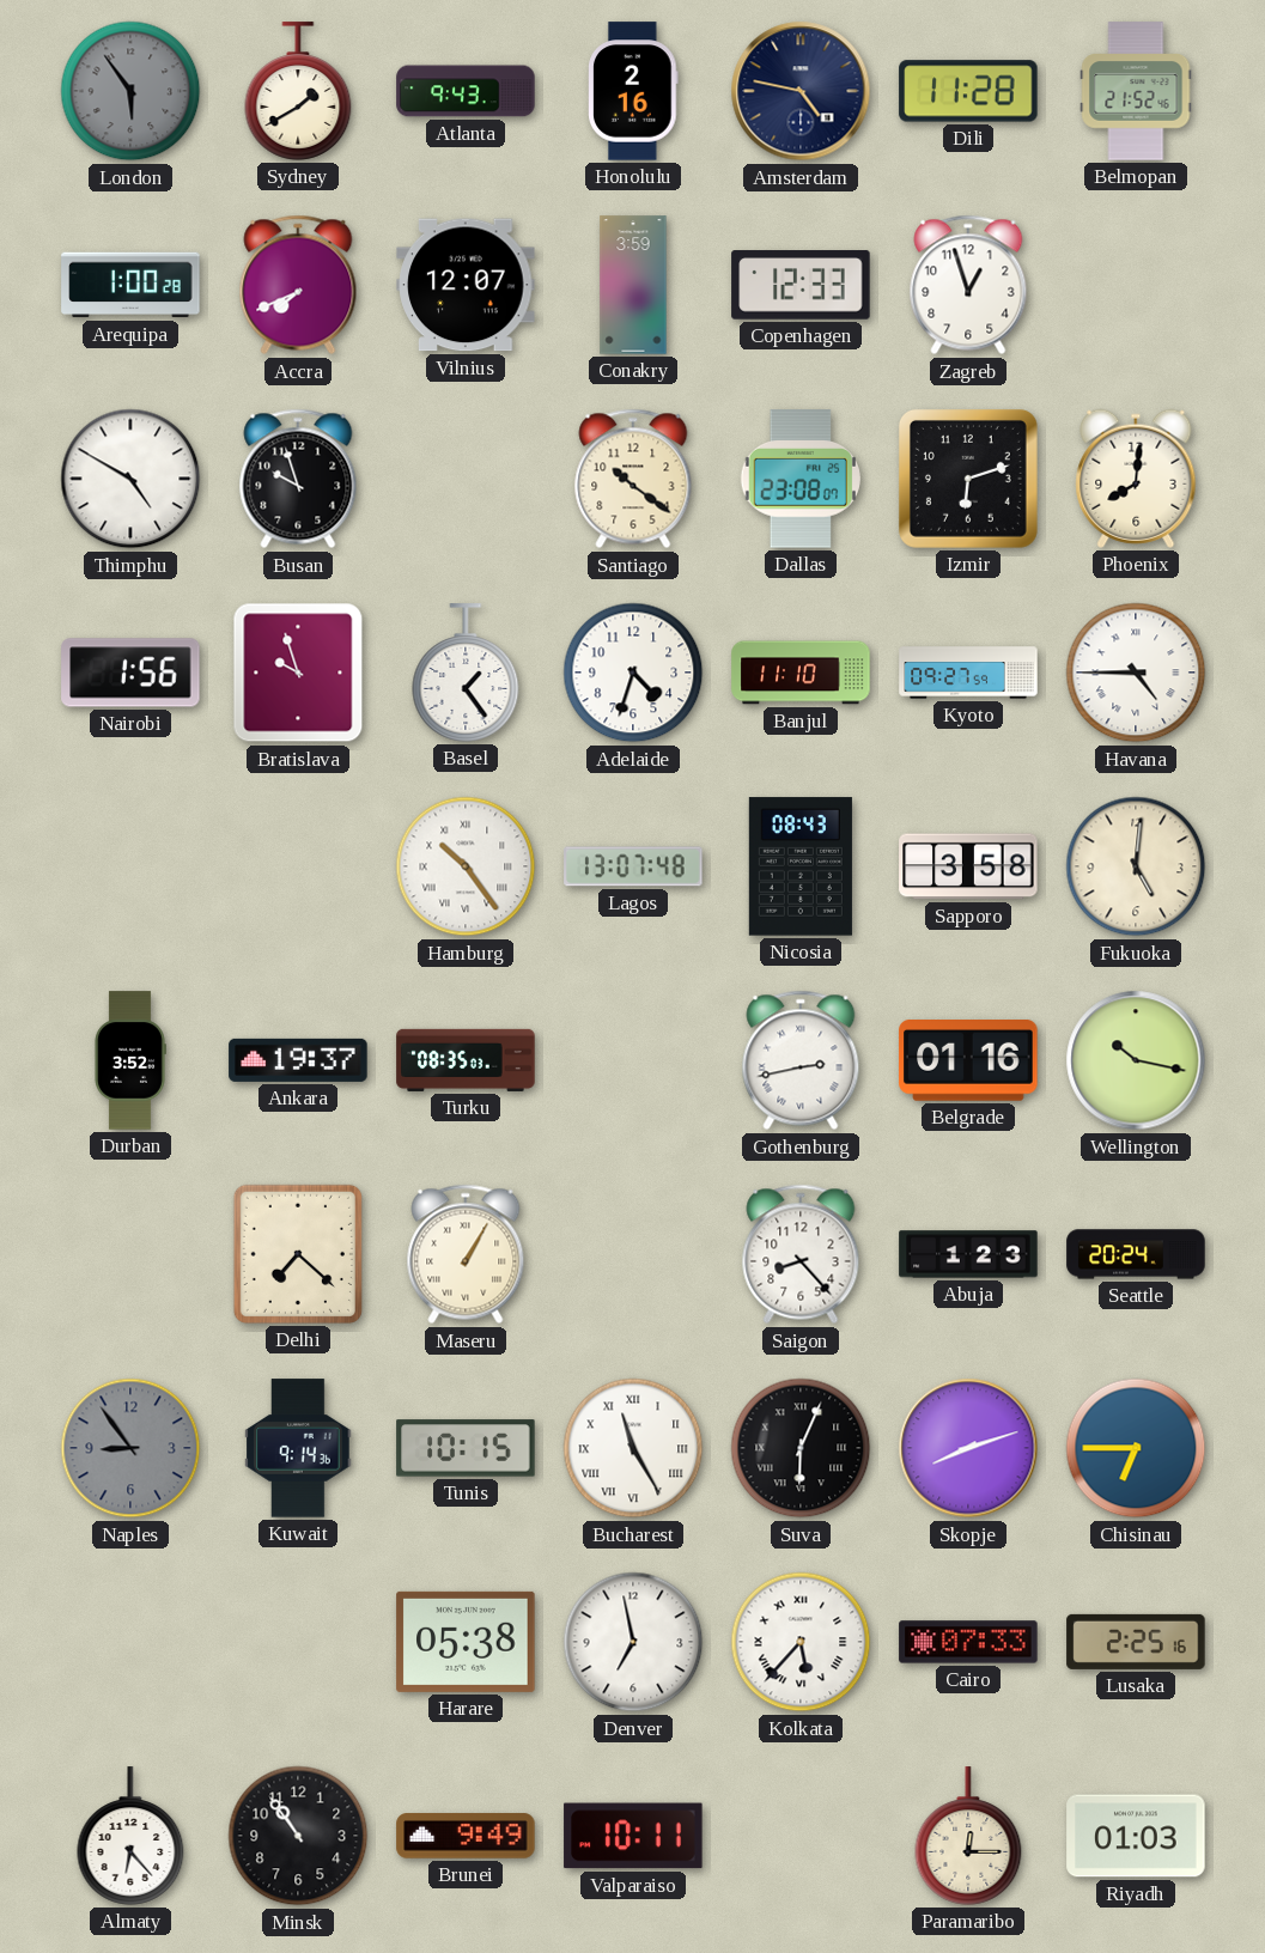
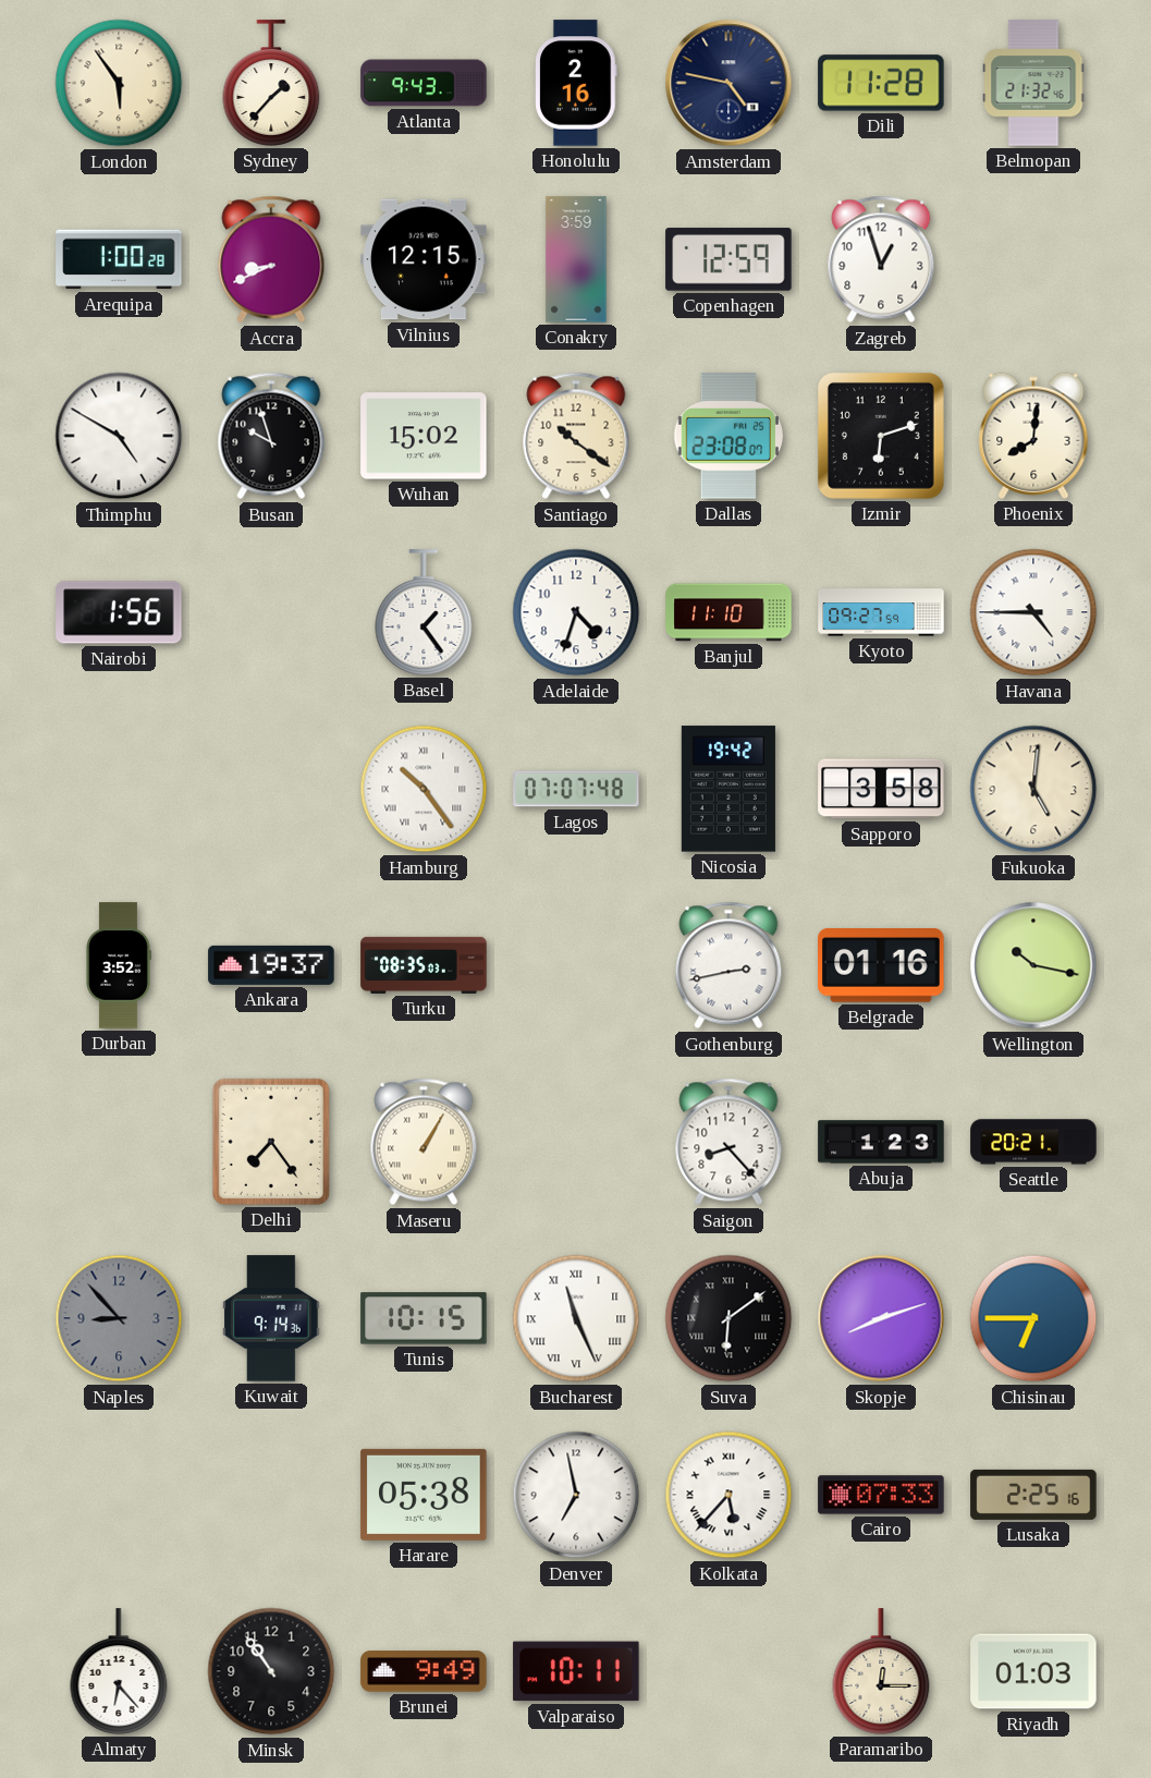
London dial: grey -> cream (119, 83)
Sydney: 1:40 -> 1:37 (271, 83)
Belmopan: 21:52 -> 21:32 (1033, 83)
Accra: 7:41 -> 8:41 (271, 259)
Vilnius: 12:07 -> 12:15 (424, 259)
Copenhagen: 12:33 -> 12:59 (728, 259)
Wuhan: none -> 15:02 (424, 436)
Bratislava: 9:57 -> none (298, 673)
Lagos: 13:07 -> 07:07 (576, 789)
Nicosia: 08:43 -> 19:42 (728, 789)
Delhi: 7:22 -> 7:24 (271, 1142)
Seattle: 20:24 -> 20:21 (1033, 1142)
Naples: 8:54 -> 8:53 (119, 1318)
Bucharest: 11:25 -> 11:26 (576, 1318)
Suva: 6:04 -> 6:09 (728, 1318)
